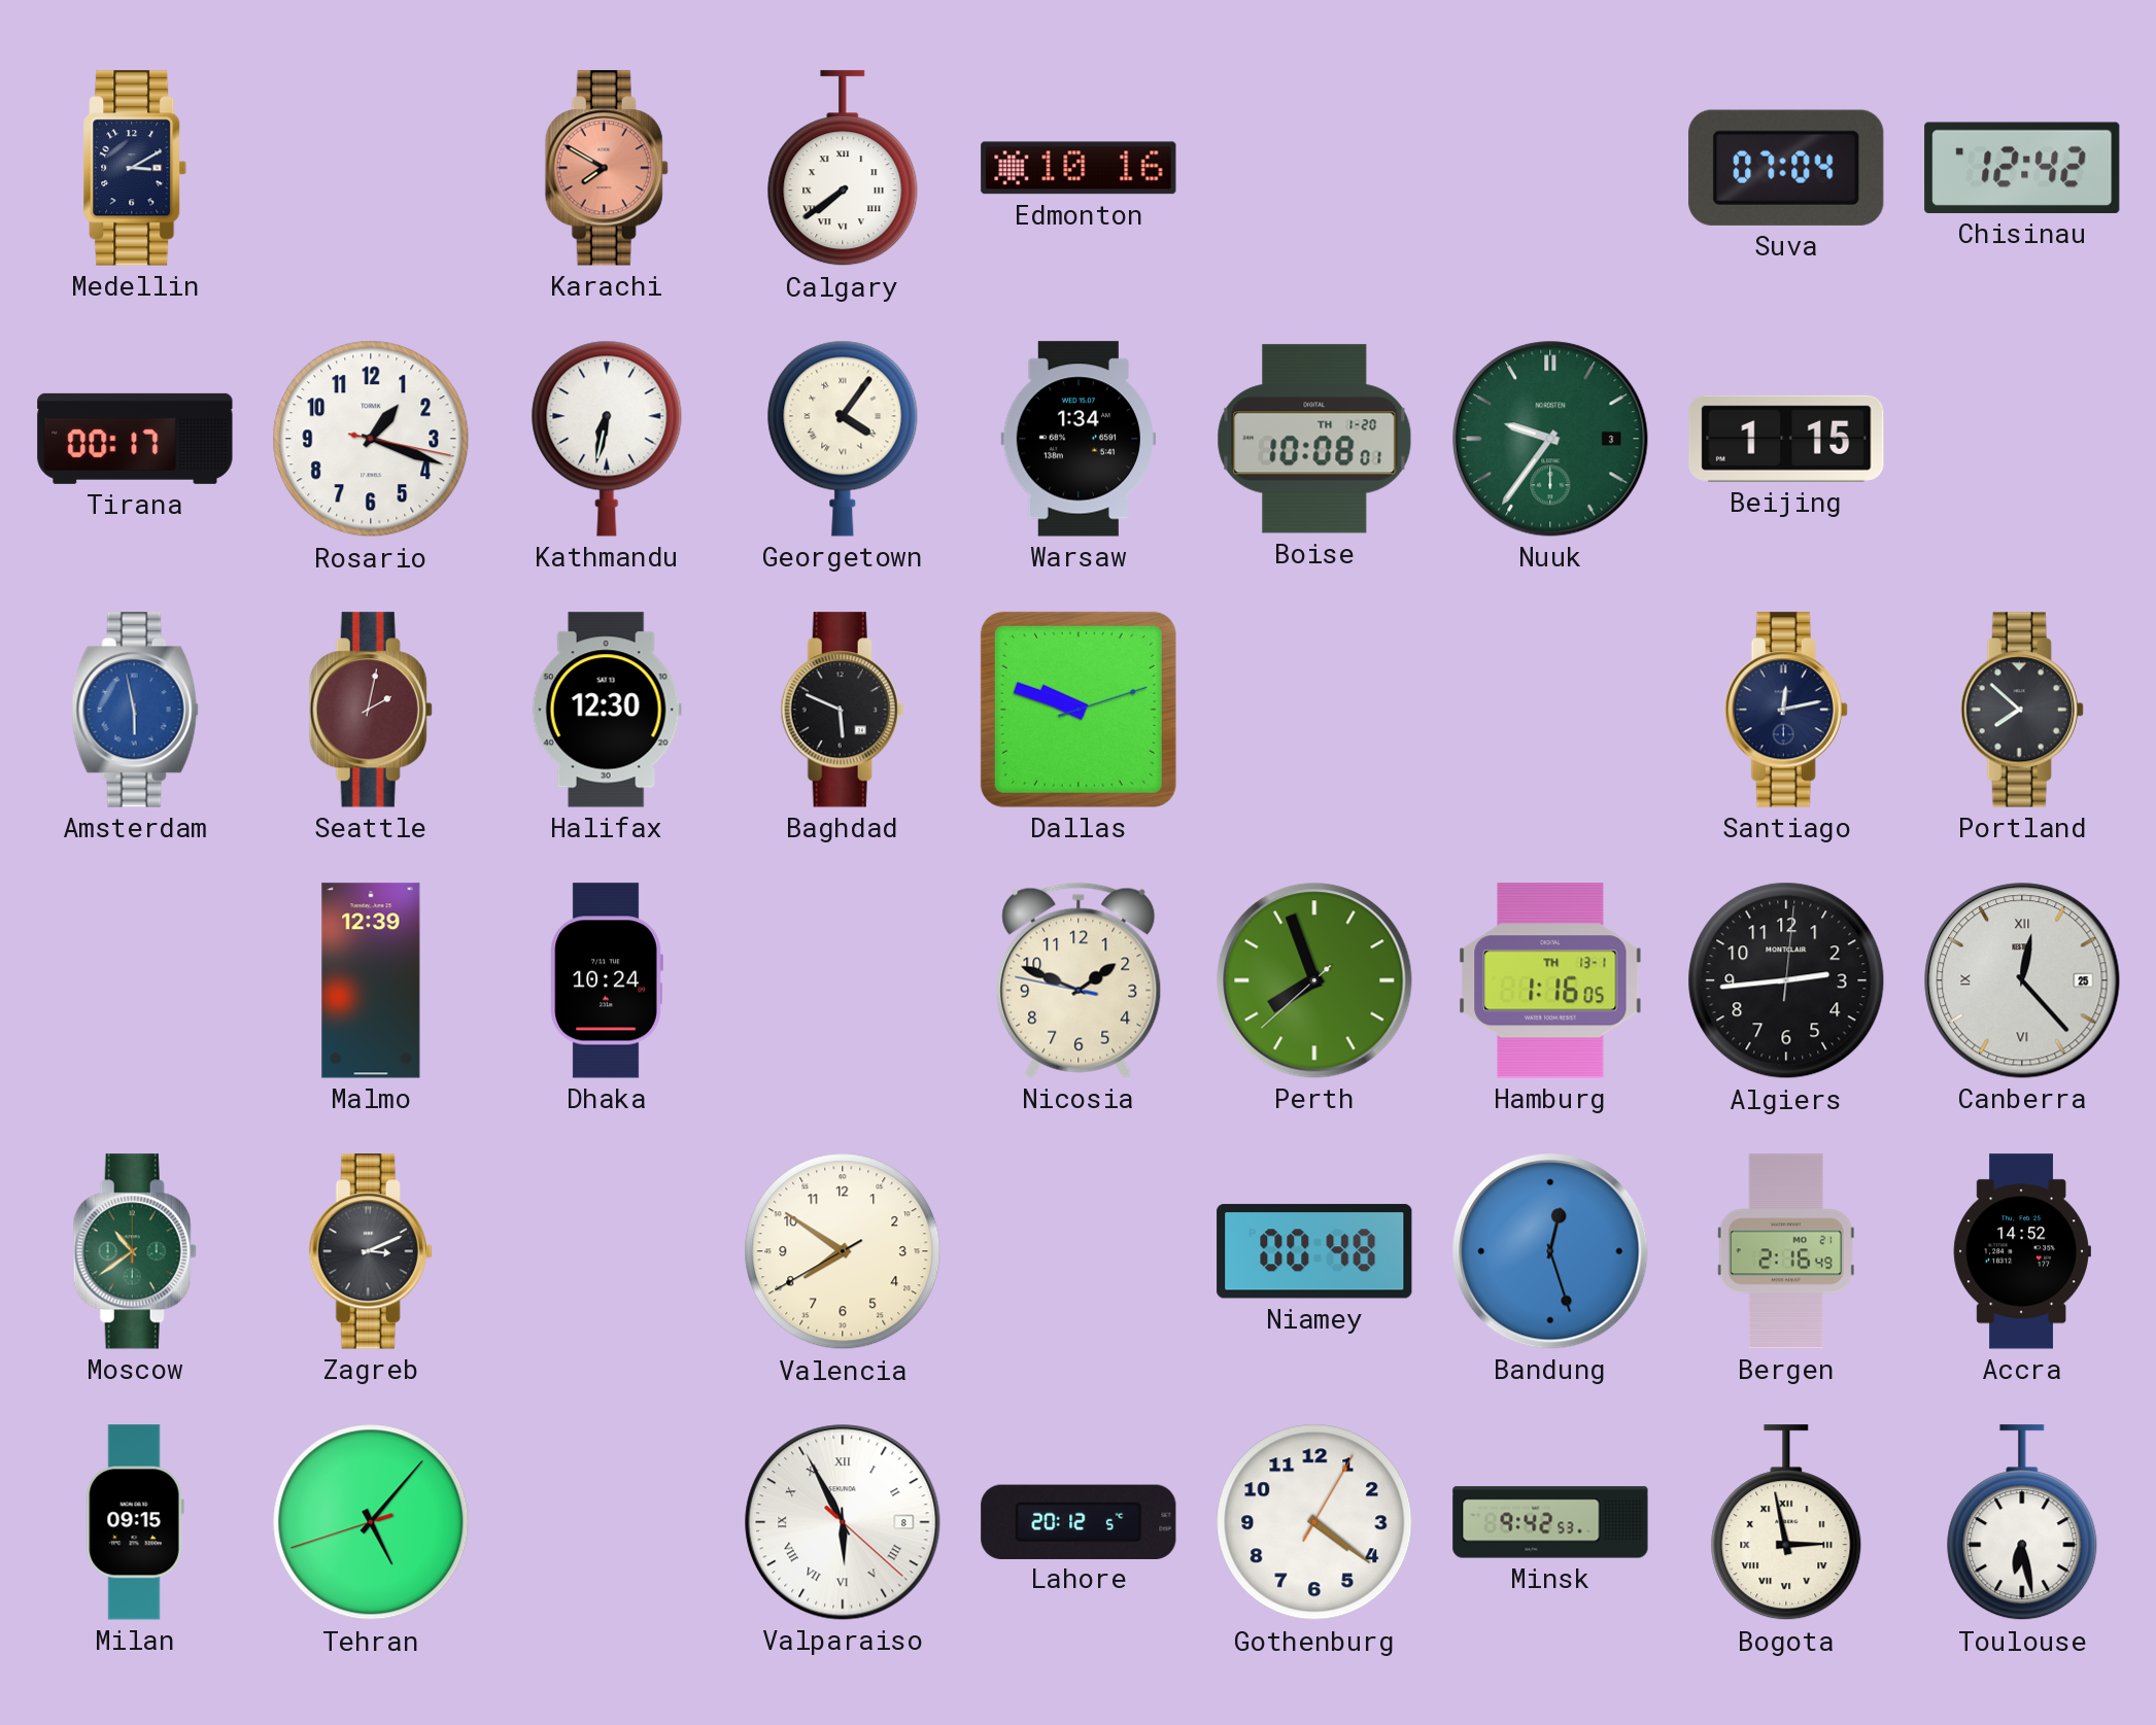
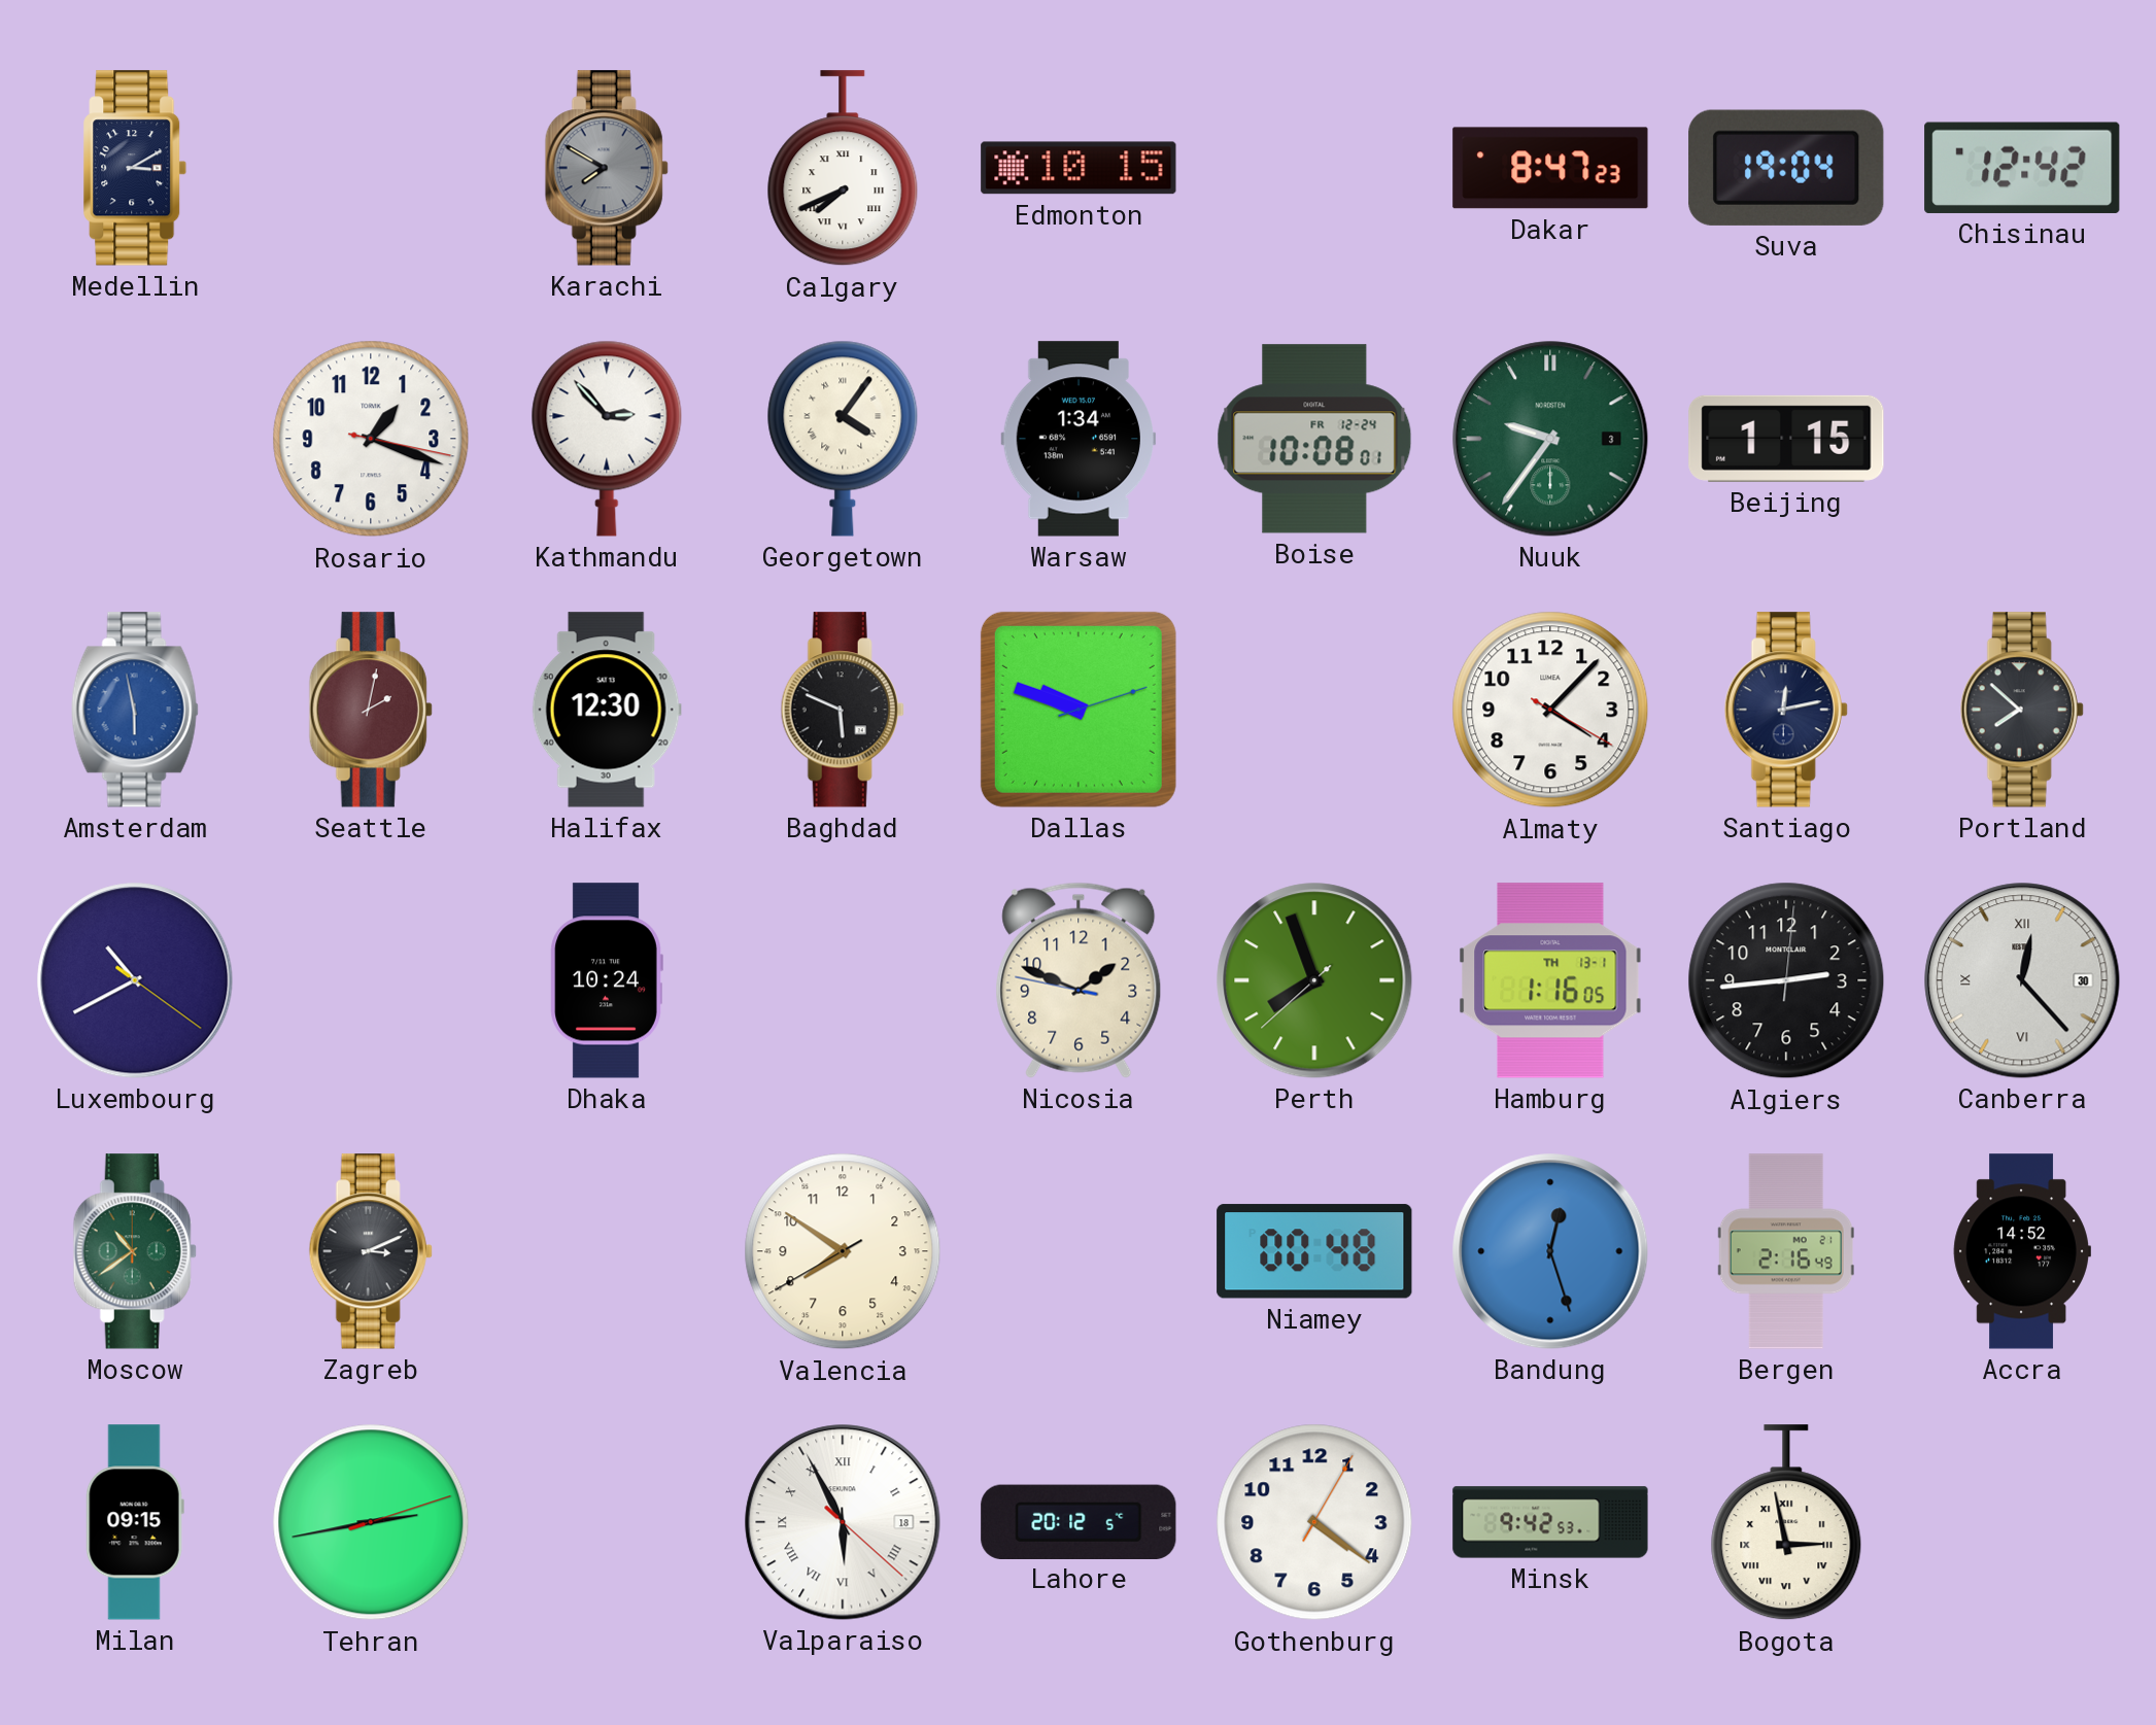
Karachi dial: salmon -> grey (607, 168)
Calgary: 7:39 -> 7:41 (843, 169)
Edmonton: 10:16 -> 10:15 (1079, 168)
Dakar: none -> 8:47 (1550, 168)
Suva: 07:04 -> 19:04 (1786, 168)
Tirana: 00:17 -> none (135, 439)
Kathmandu: 6:32 -> 2:53 (607, 439)
Boise date: TH 1-20 -> FR 12-24 (1314, 439)
Almaty: none -> 4:07 (1550, 710)
Luxembourg: none -> 10:40 (135, 980)
Malmo: 12:39 -> none (371, 980)
Canberra date: 25 -> 30 (2022, 980)
Tehran: 5:06 -> 2:43 (371, 1522)
Valparaiso date: 8 -> 18 (843, 1522)
Toulouse: 6:28 -> none (2022, 1523)
